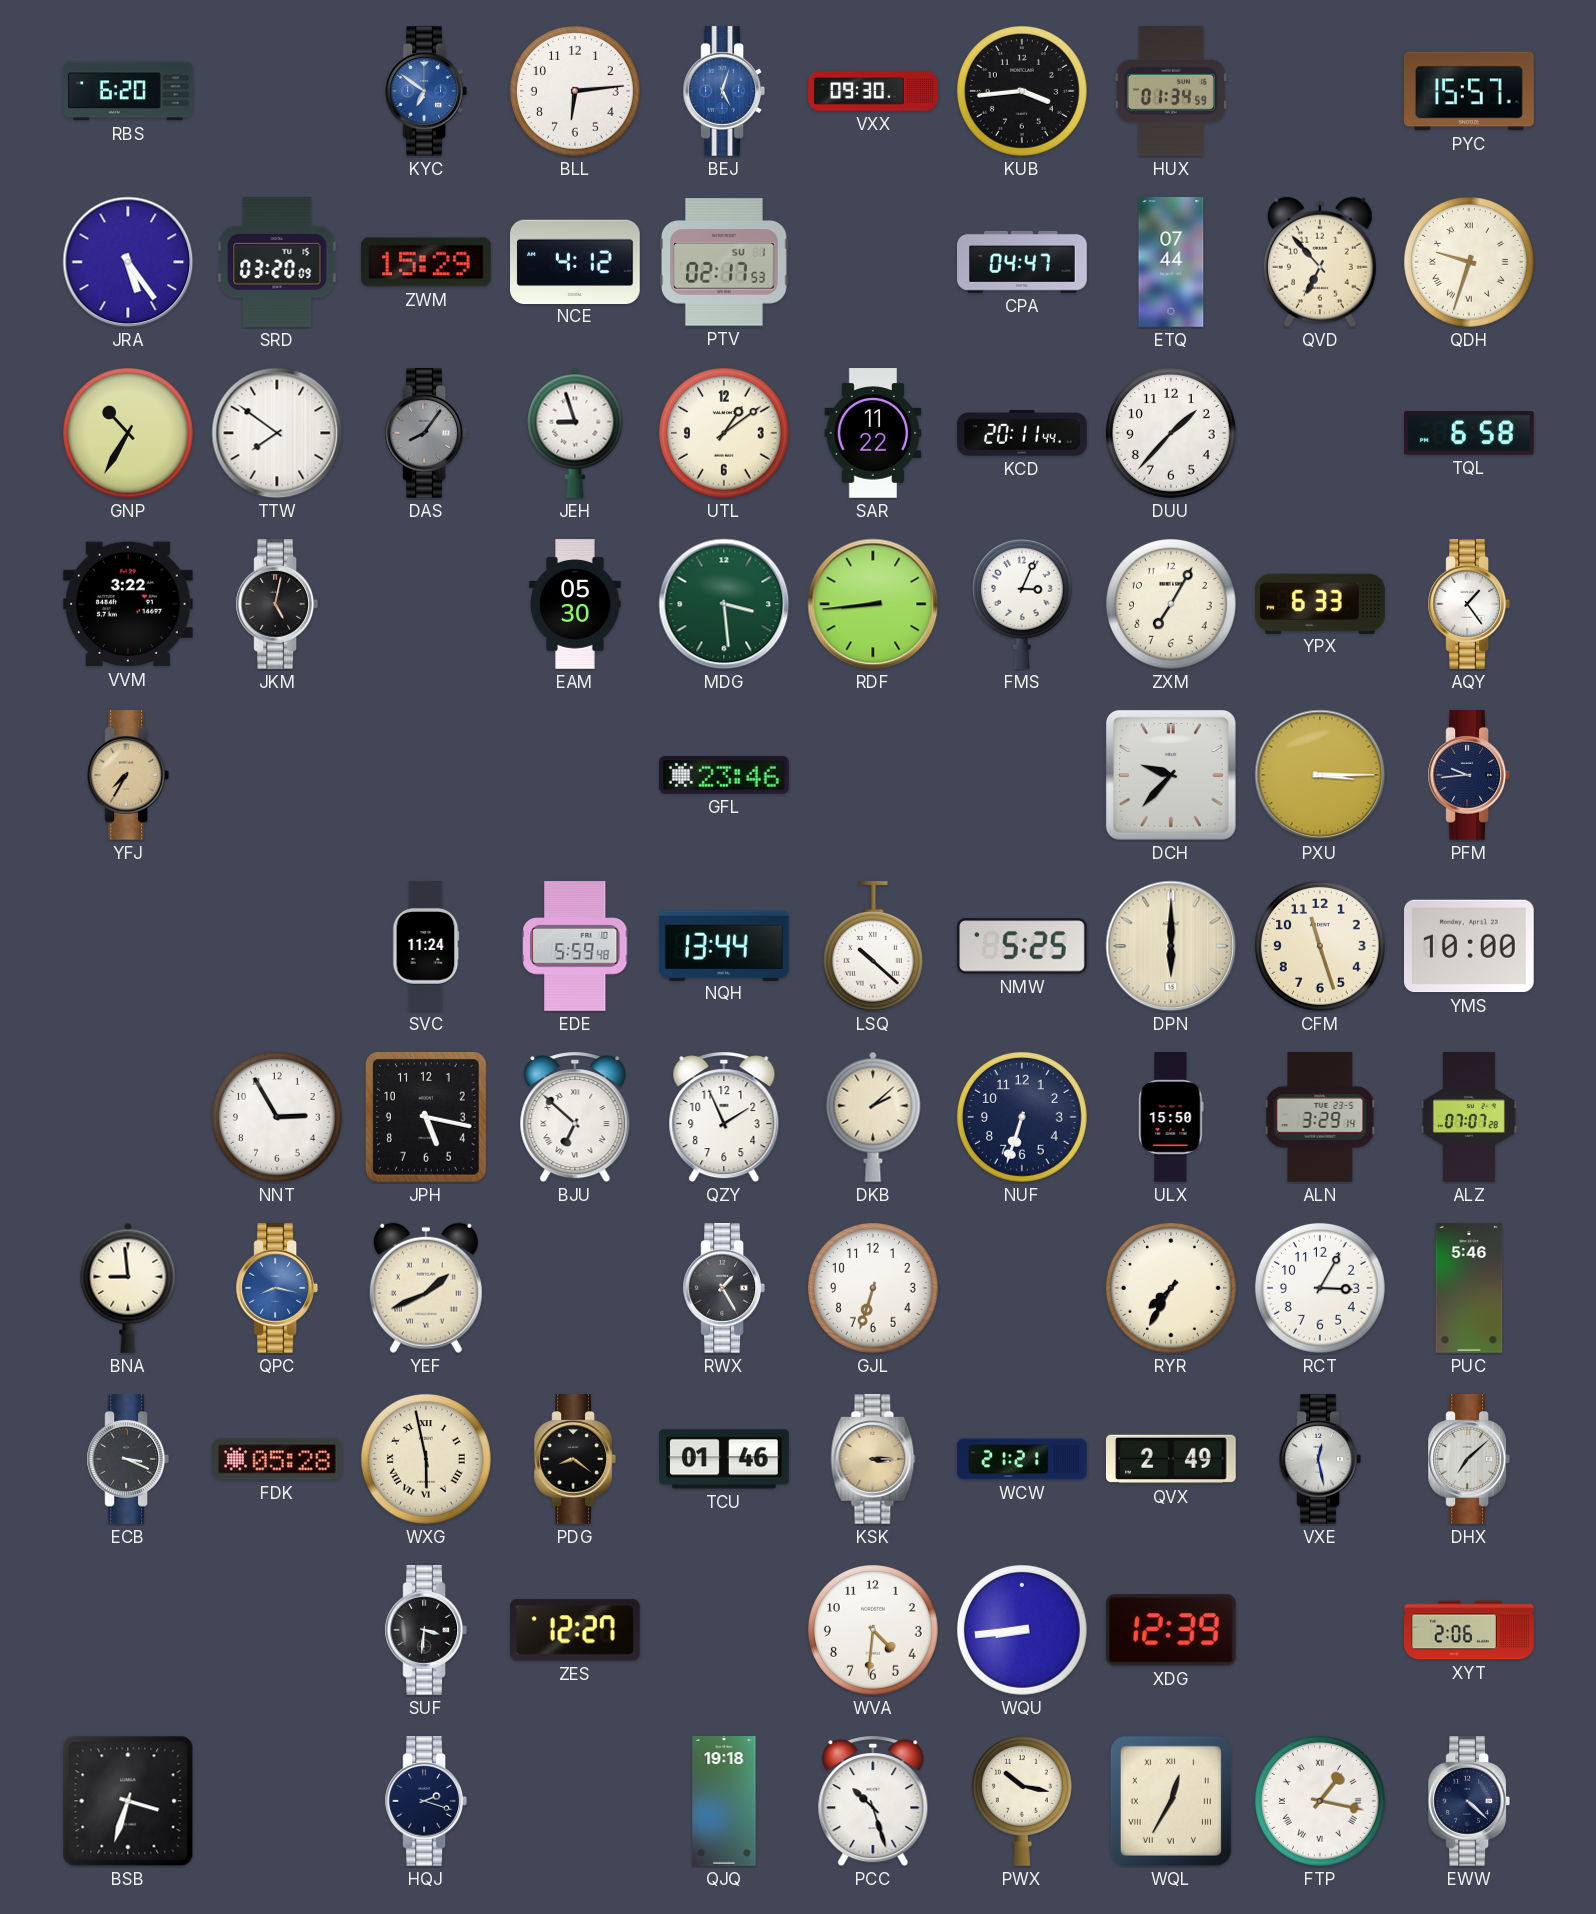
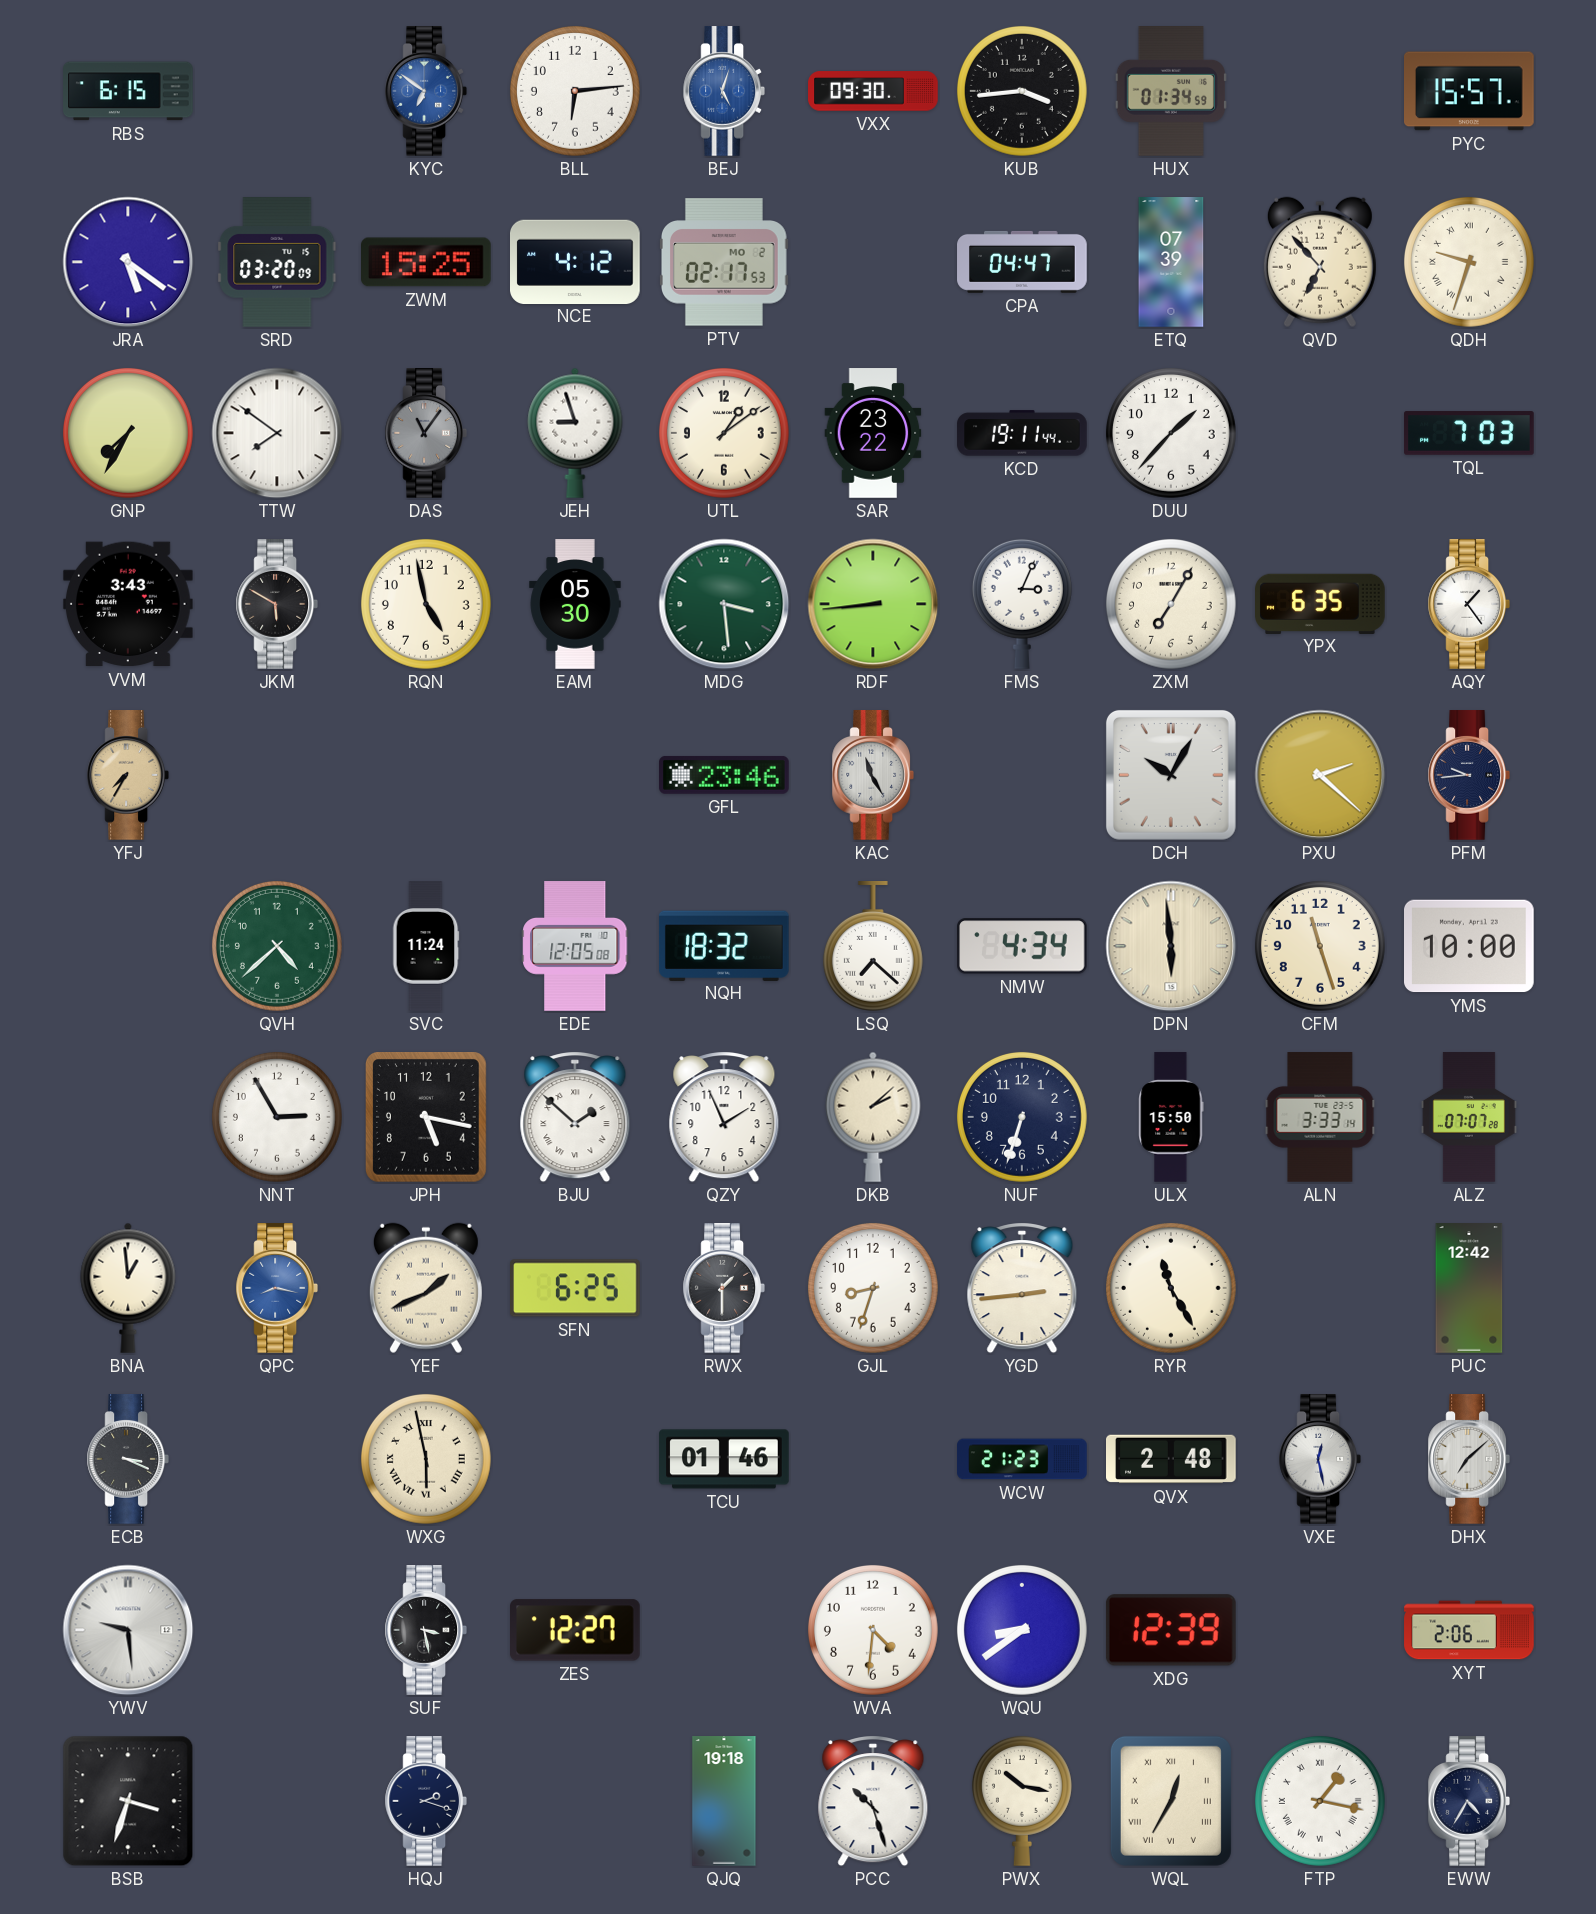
RBS: 6:20 -> 6:15 (128, 91)
JRA: 5:24 -> 5:21 (128, 262)
ZWM: 15:29 -> 15:25 (427, 262)
PTV date: SU 1 -> MO 2 (725, 262)
ETQ: 07:44 -> 07:39 (1171, 262)
GNP: 10:35 -> 7:35 (128, 433)
DAS: 8:06 -> 11:06 (425, 433)
SAR: 11:22 -> 23:22 (873, 433)
KCD: 20:11 -> 19:11 (1022, 433)
TQL: 6:58 -> 7:03 (1469, 433)
VVM: 3:22 -> 3:43 (128, 604)
JKM: 5:02 -> 5:50 (276, 604)
RQN: none -> 4:58 (426, 604)
YPX: 6:33 -> 6:35 (1321, 603)
KAC: none -> 11:25 (872, 775)
DCH: 9:37 -> 10:05 (1171, 775)
PXU: 3:15 -> 2:22 (1320, 775)
QVH: none -> 4:38 (277, 946)
EDE: 5:59 -> 12:05 (575, 946)
NQH: 13:44 -> 18:32 (724, 945)
LSQ: 10:22 -> 7:22 (873, 947)
NMW: 5:25 -> 4:34 (1023, 946)
DPN: 6:00 -> 5:59 (1171, 946)
BJU: 6:52 -> 1:52 (575, 1117)
ALN: 3:29 -> 3:33 (1320, 1117)
BNA: 8:59 -> 12:59 (128, 1288)
SFN: none -> 6:25 (576, 1288)
RWX: 1:25 -> 1:30 (723, 1288)
GJL: 6:33 -> 8:33 (873, 1288)
YGD: none -> 2:44 (1022, 1288)
RYR: 7:35 -> 11:25 (1171, 1288)
RCT: 3:05 -> none (1320, 1288)
PUC: 5:46 -> 12:42 (1469, 1288)
FDK: 05:28 -> none (277, 1459)
PDG: 8:21 -> none (574, 1459)
KSK: 3:15 -> none (873, 1459)
WCW: 21:21 -> 21:23 (1022, 1459)
QVX: 2:49 -> 2:48 (1172, 1459)
YWV: none -> 9:29 (128, 1630)
SUF: 3:31 -> 3:28 (425, 1630)
WQU: 8:44 -> 8:39 (1022, 1630)
EWW: 4:22 -> 4:35 (1468, 1801)
